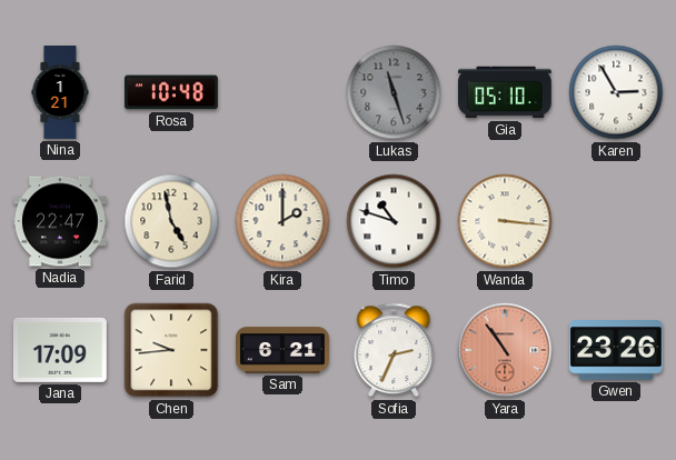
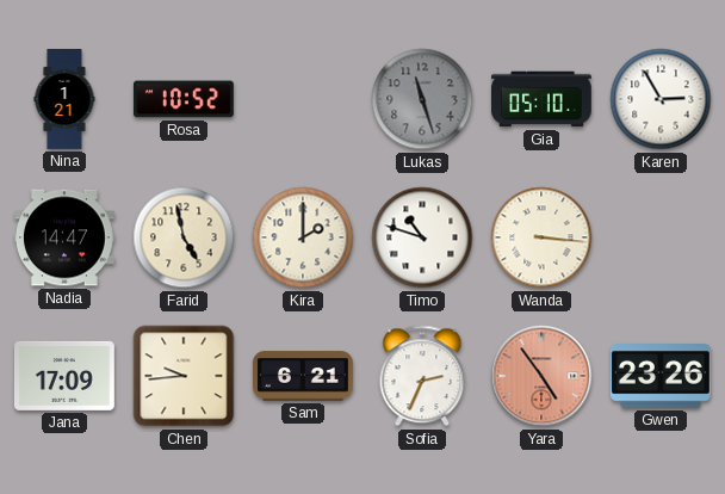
Rosa: 10:48 -> 10:52 (184, 99)
Nadia: 22:47 -> 14:47 (66, 237)
Yara: 10:54 -> 4:54 (541, 376)
